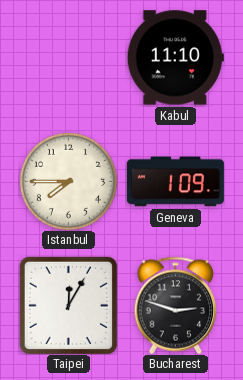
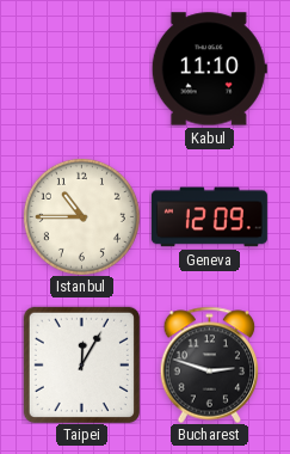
Istanbul: 7:45 -> 10:45 (81, 216)
Geneva: 1:09 -> 12:09 (209, 217)
